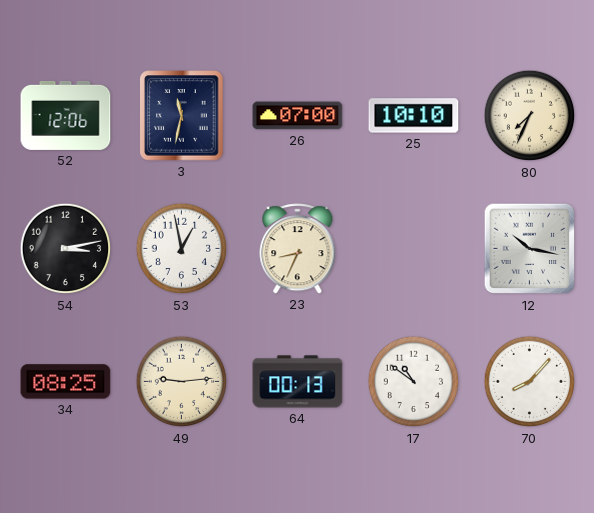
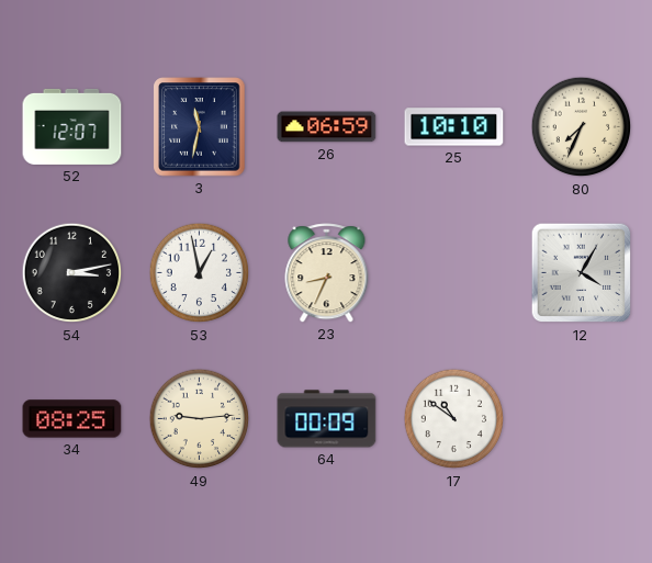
52: 12:06 -> 12:07 (72, 126)
26: 07:00 -> 06:59 (327, 127)
12: 10:17 -> 4:05 (582, 273)
64: 00:13 -> 00:09 (327, 419)
70: 8:07 -> none (530, 382)
